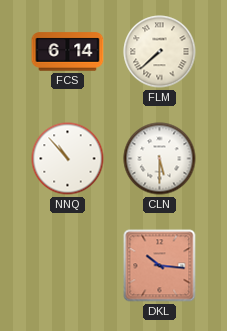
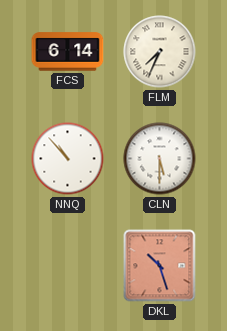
FLM: 7:38 -> 7:34 (160, 52)
DKL: 10:16 -> 10:27 (160, 266)
